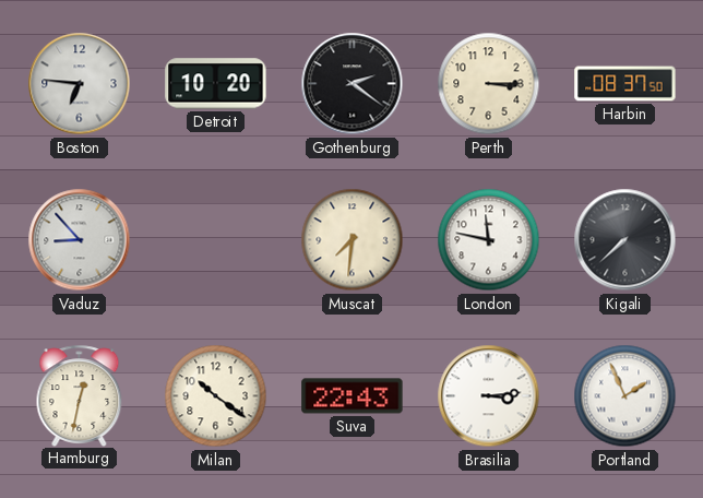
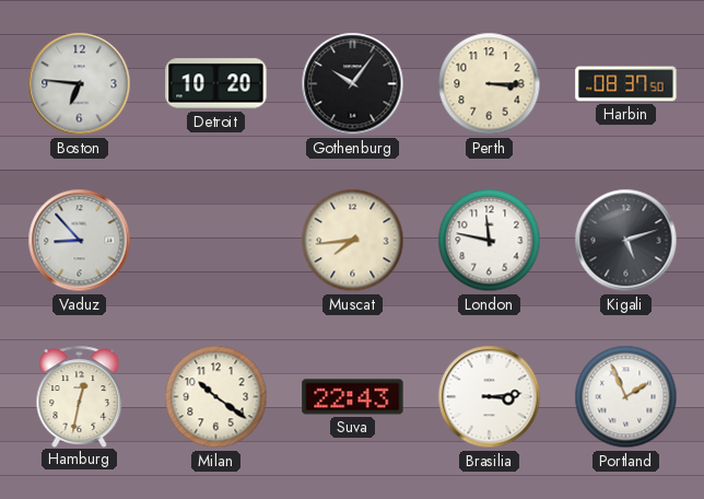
Gothenburg: 2:21 -> 10:06 (353, 84)
Muscat: 7:31 -> 7:44 (353, 241)
Kigali: 7:38 -> 5:12 (626, 241)
